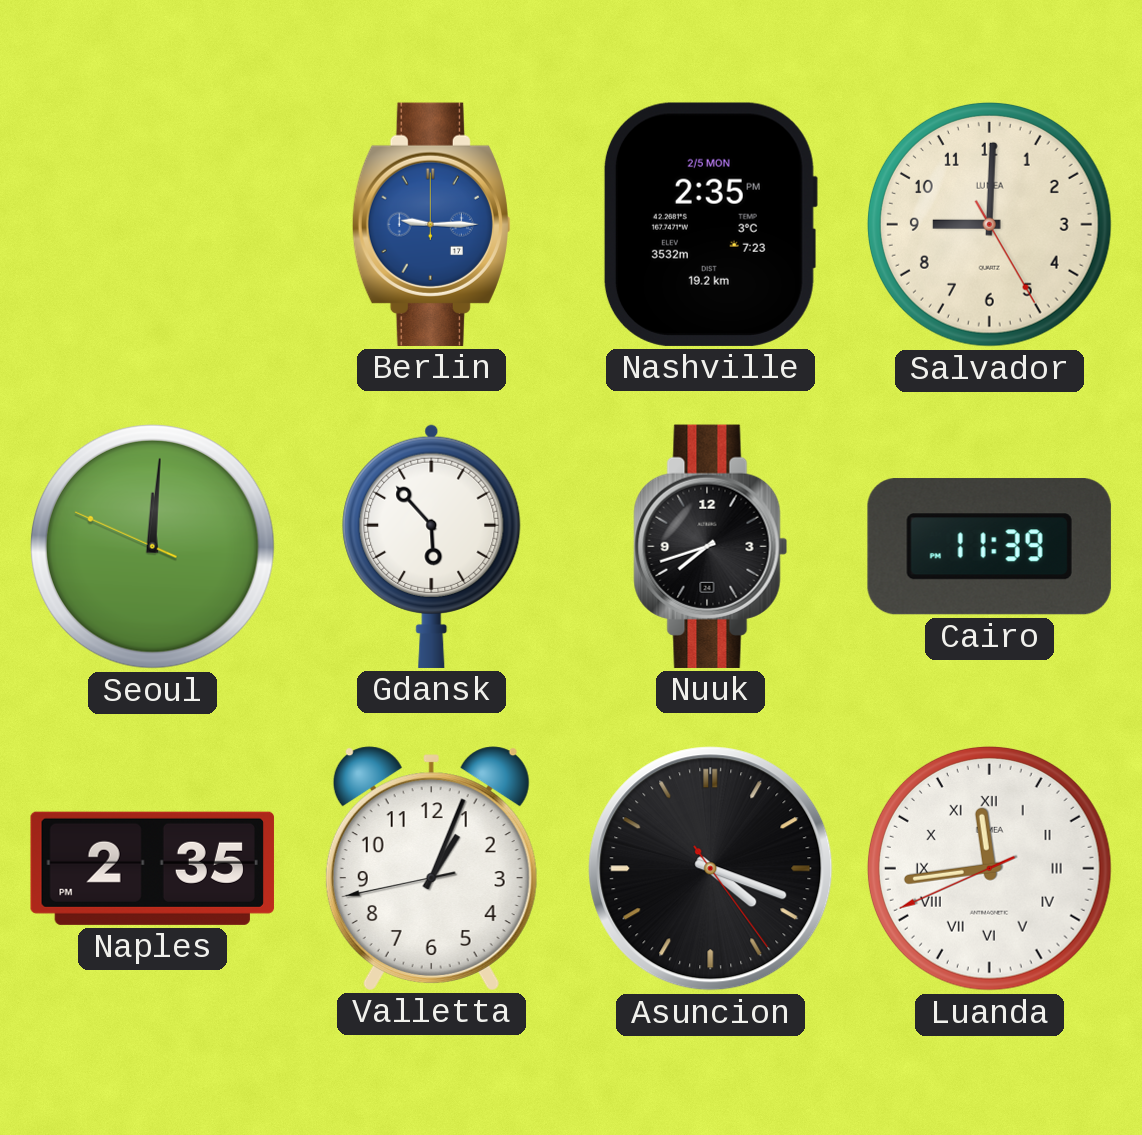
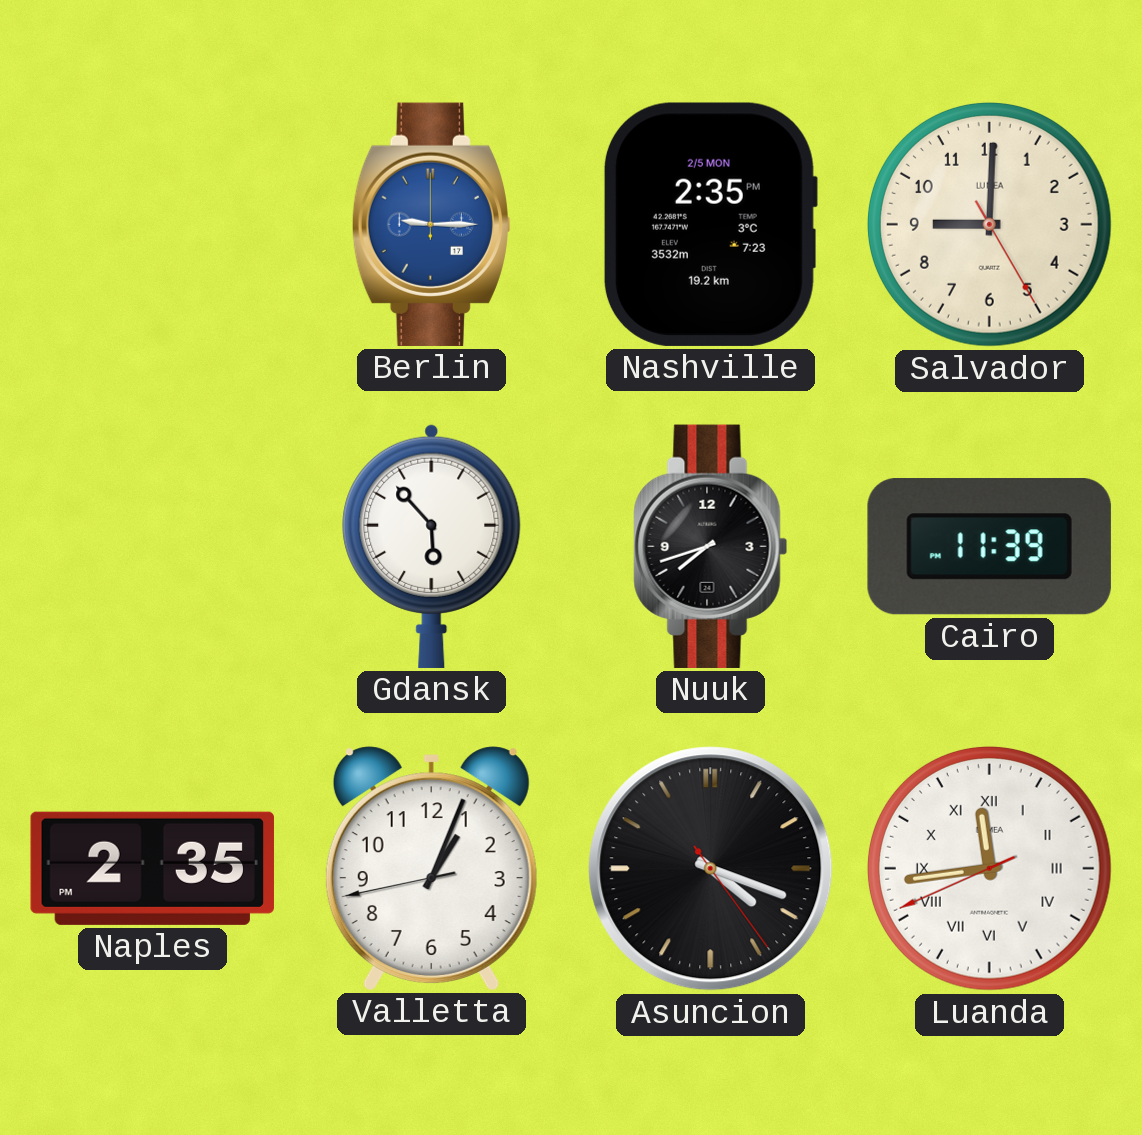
Seoul: 12:00 -> none (152, 546)
